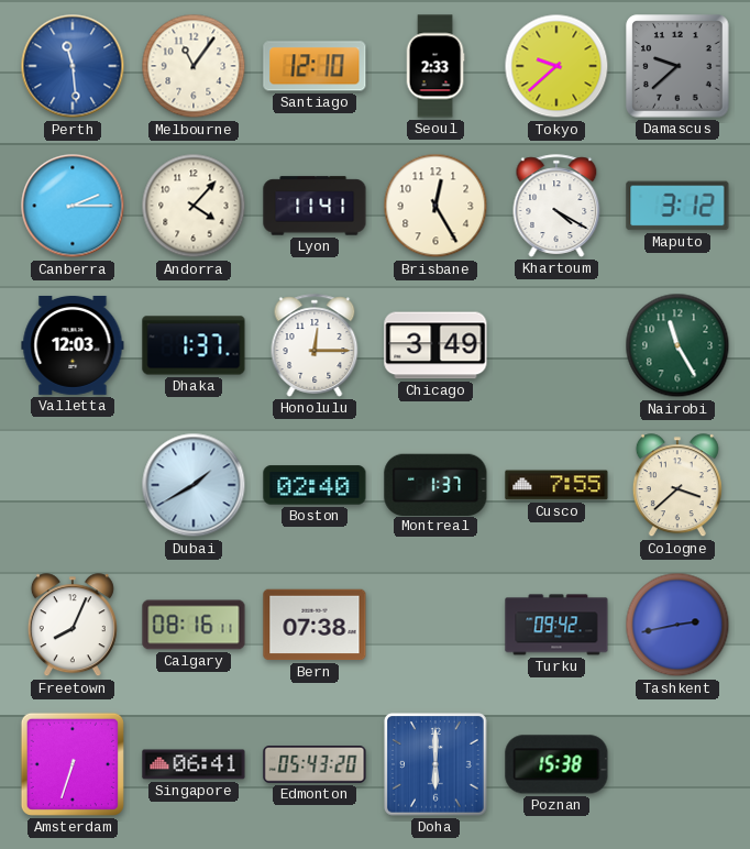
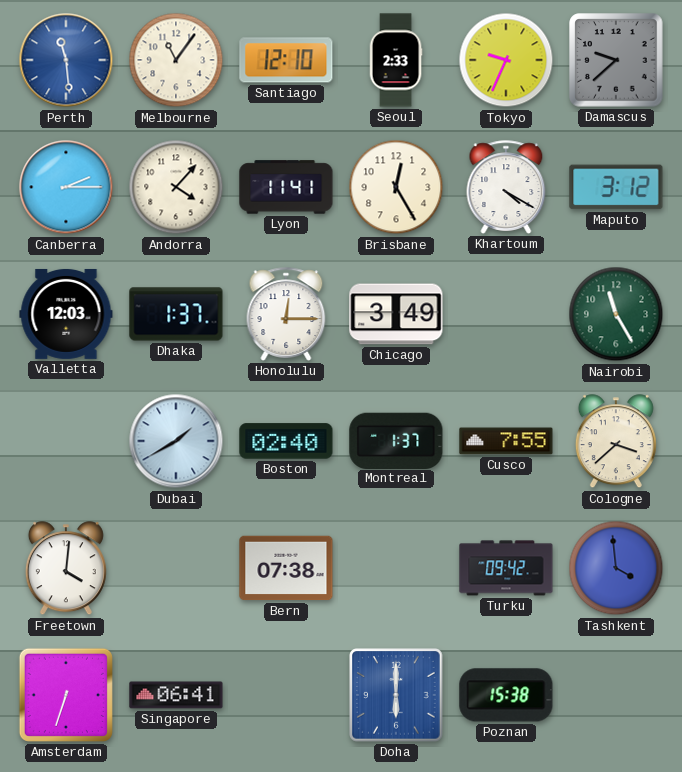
Tokyo: 9:38 -> 9:34 (506, 60)
Freetown: 8:04 -> 4:01 (66, 569)
Calgary: 08:16 -> none (194, 625)
Tashkent: 2:43 -> 3:59 (616, 568)
Edmonton: 05:43 -> none (315, 765)
